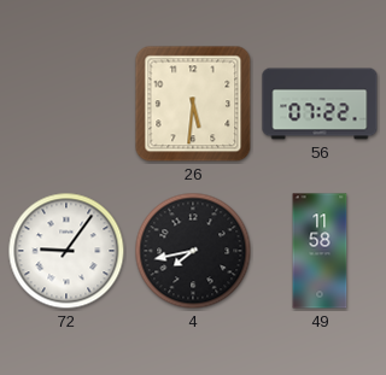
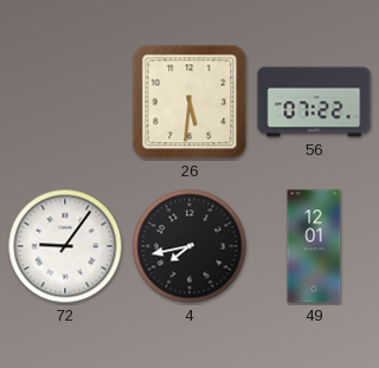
49: 11:58 -> 12:01 (314, 246)
